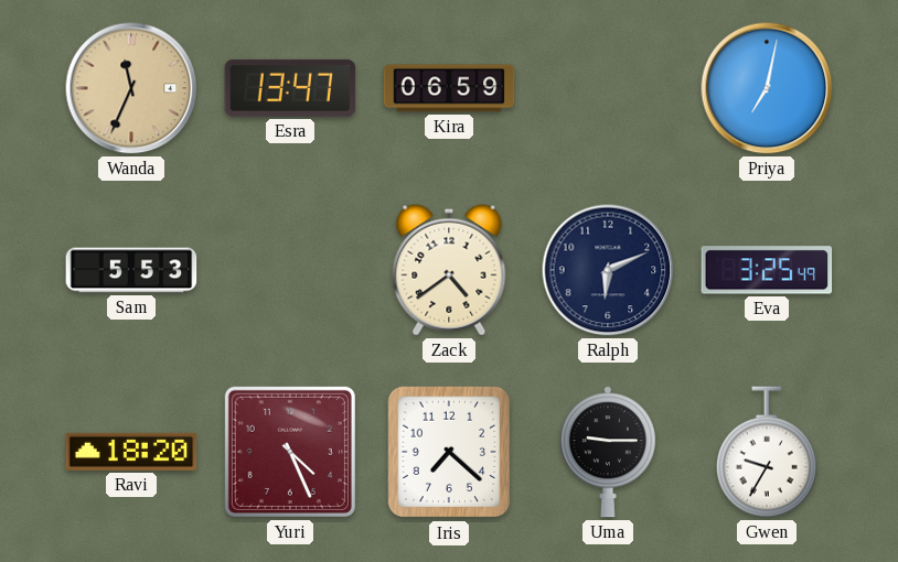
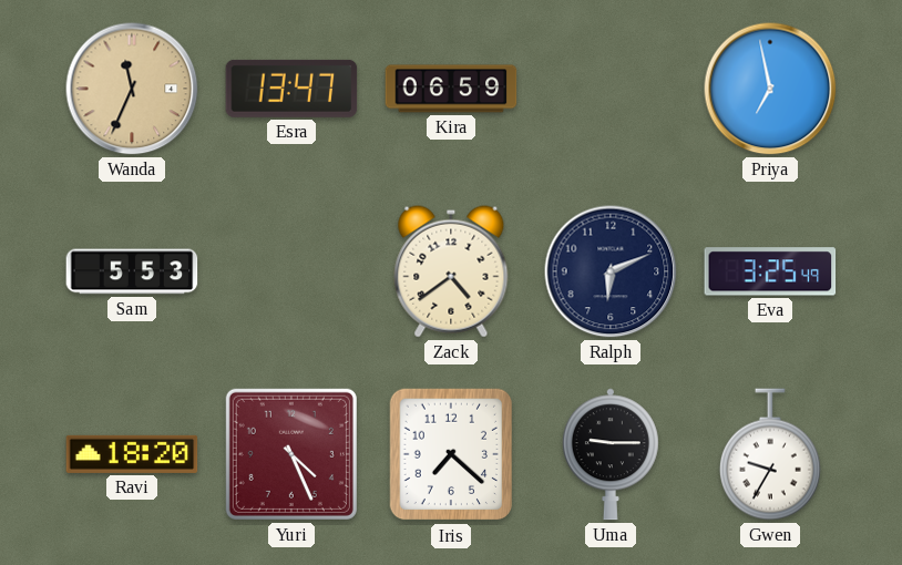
Priya: 7:02 -> 6:58 (770, 89)
